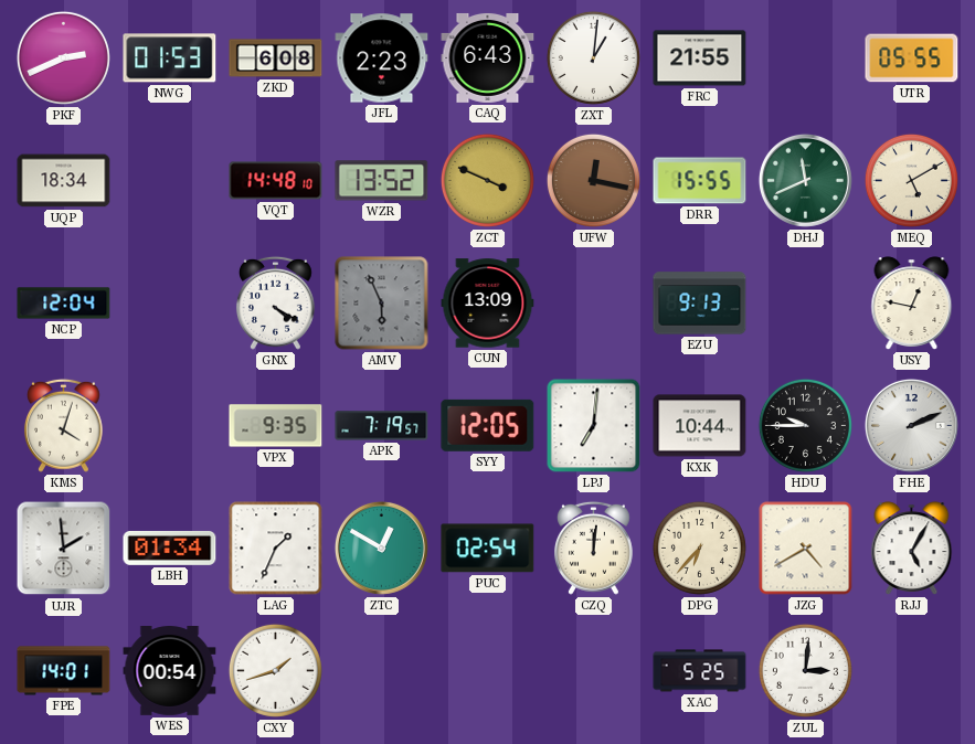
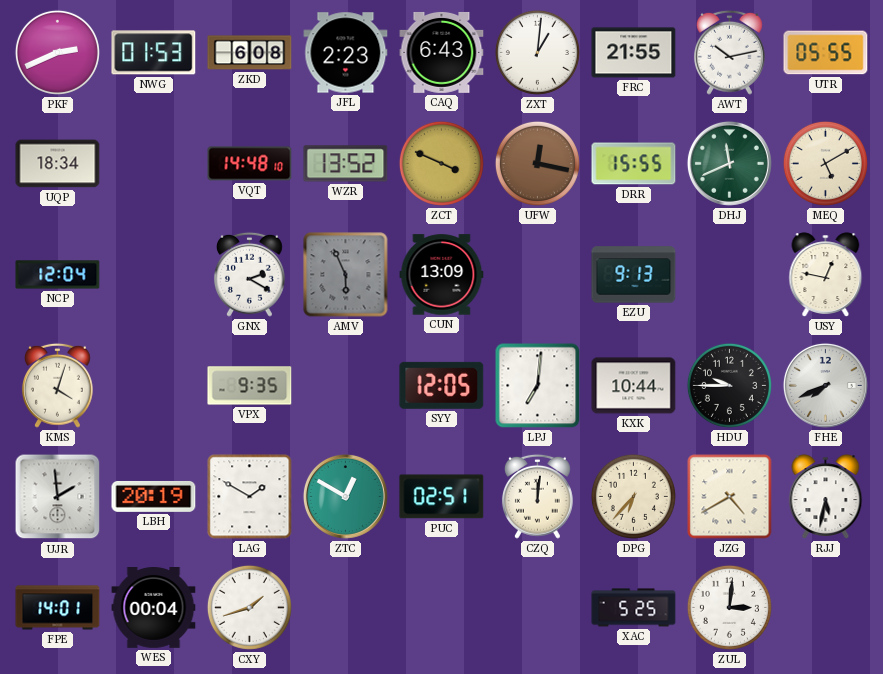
AWT: none -> 10:13 (729, 52)
GNX: 4:20 -> 2:20 (249, 274)
APK: 7:19 -> none (382, 426)
FHE: 2:11 -> 7:41 (825, 385)
LBH: 01:34 -> 20:19 (154, 496)
LAG: 1:34 -> 1:50 (250, 497)
PUC: 02:54 -> 02:51 (442, 497)
RJJ: 5:05 -> 5:32 (826, 497)
WES: 00:54 -> 00:04 (154, 608)
